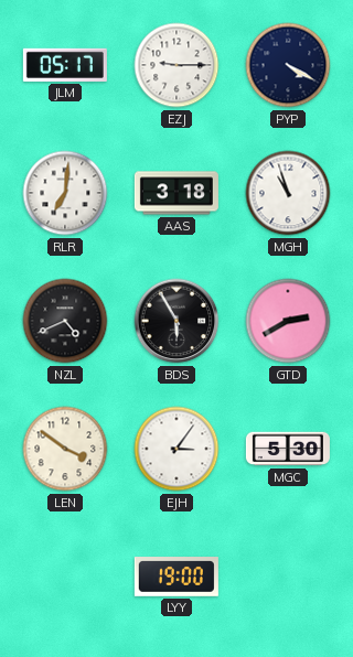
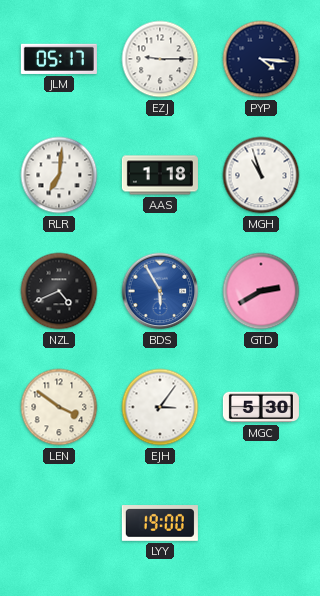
PYP: 4:20 -> 4:16 (261, 59)
AAS: 3:18 -> 1:18 (160, 175)
BDS dial: black -> blue (160, 291)
